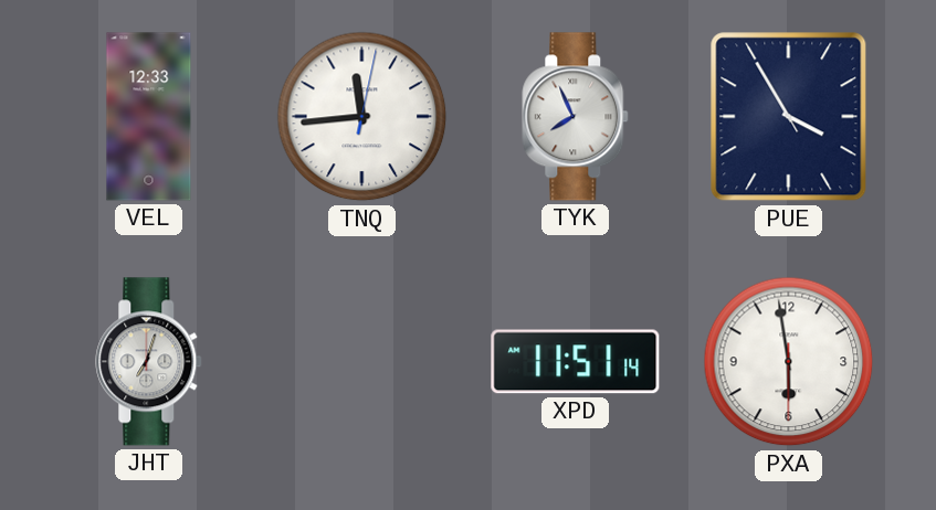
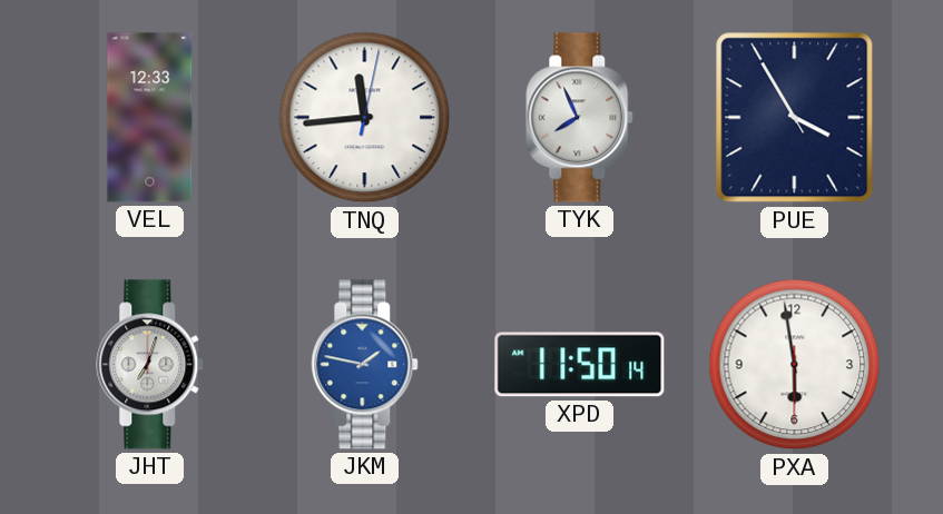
JKM: none -> 1:47 (365, 365)
XPD: 11:51 -> 11:50 (580, 365)
